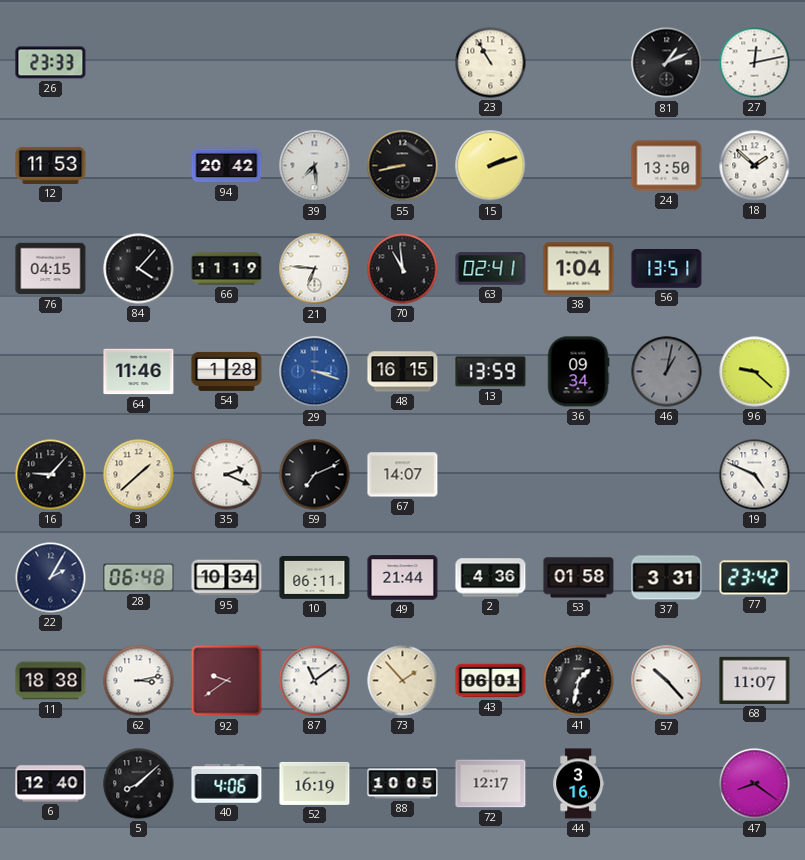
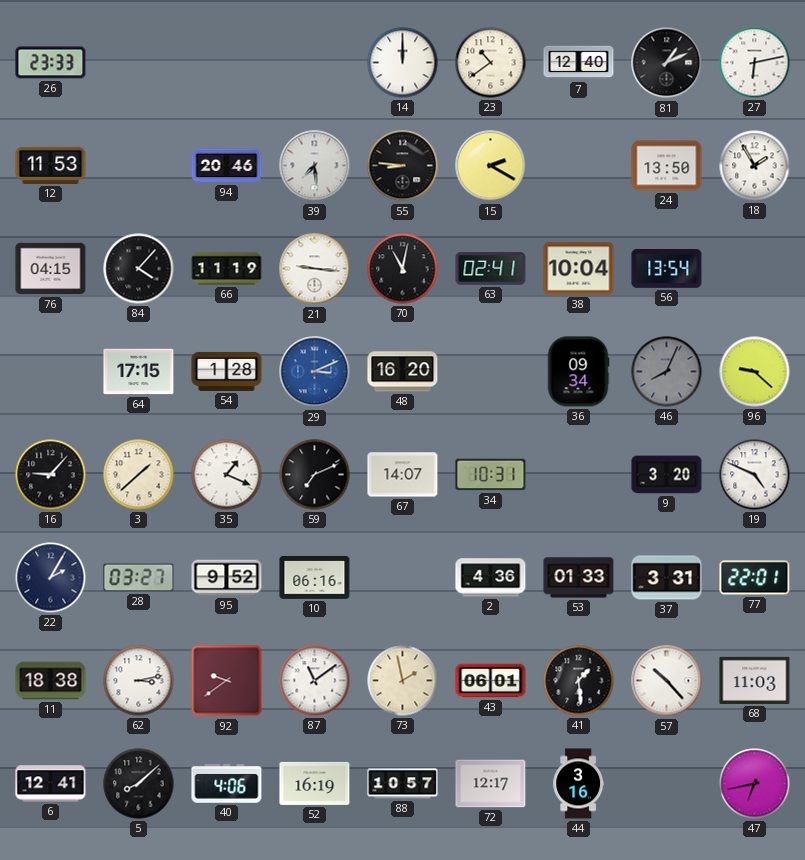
14: none -> 12:00 (403, 63)
23: 10:55 -> 10:39 (491, 63)
7: none -> 12:40 (579, 63)
27: 12:13 -> 6:13 (755, 63)
94: 20:42 -> 20:46 (227, 166)
55: 8:43 -> 8:46 (403, 166)
15: 2:12 -> 2:20 (491, 166)
18: 1:52 -> 1:55 (755, 166)
21: 6:46 -> 9:16 (315, 269)
70: 10:59 -> 11:02 (403, 269)
38: 1:04 -> 10:04 (579, 269)
56: 13:51 -> 13:54 (667, 269)
64: 11:46 -> 17:15 (139, 372)
29: 3:18 -> 3:11 (315, 372)
48: 16:15 -> 16:20 (403, 372)
13: 13:59 -> none (491, 372)
46: 1:02 -> 8:04 (667, 372)
35: 2:19 -> 1:19 (227, 475)
34: none -> 10:31 (491, 475)
9: none -> 3:20 (667, 475)
28: 06:48 -> 03:27 (139, 578)
95: 10:34 -> 9:52 (227, 578)
10: 06:11 -> 06:16 (315, 577)
49: 21:44 -> none (403, 578)
53: 01:58 -> 01:33 (579, 578)
77: 23:42 -> 22:01 (755, 578)
73: 1:53 -> 1:58 (403, 681)
41: 1:32 -> 1:29 (579, 681)
68: 11:07 -> 11:03 (755, 680)
6: 12:40 -> 12:41 (51, 784)
88: 10:05 -> 10:57 (403, 784)
47: 8:21 -> 6:43 (755, 784)
